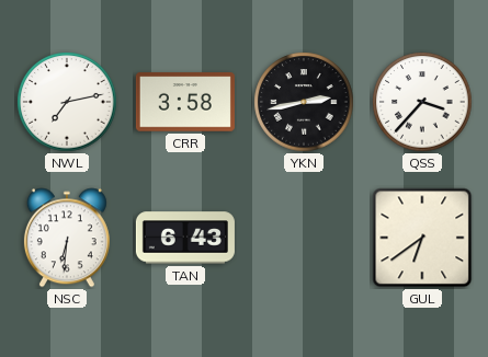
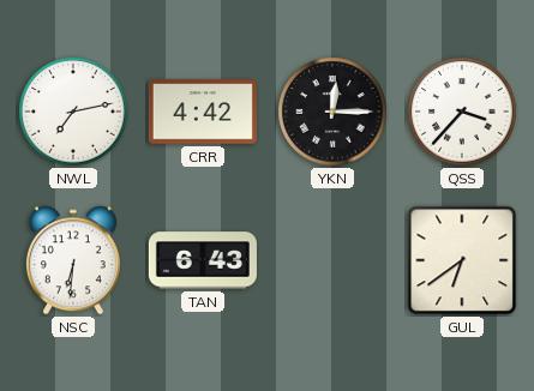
CRR: 3:58 -> 4:42 (203, 112)
YKN: 2:43 -> 12:15 (332, 112)
